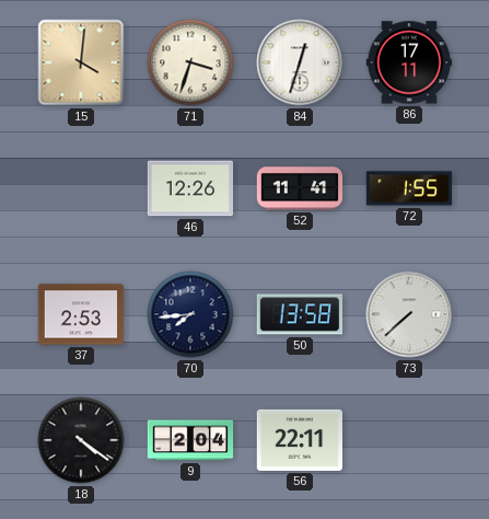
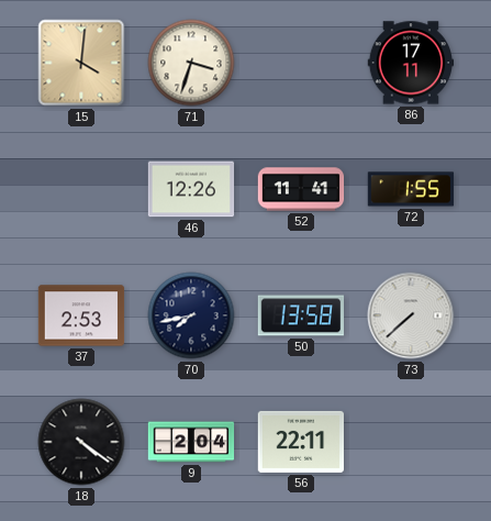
84: 12:33 -> none (300, 62)
70: 7:44 -> 7:43 (191, 315)
